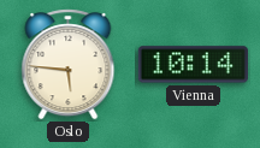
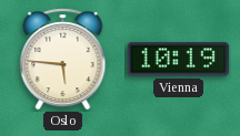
Vienna: 10:14 -> 10:19 (178, 60)
